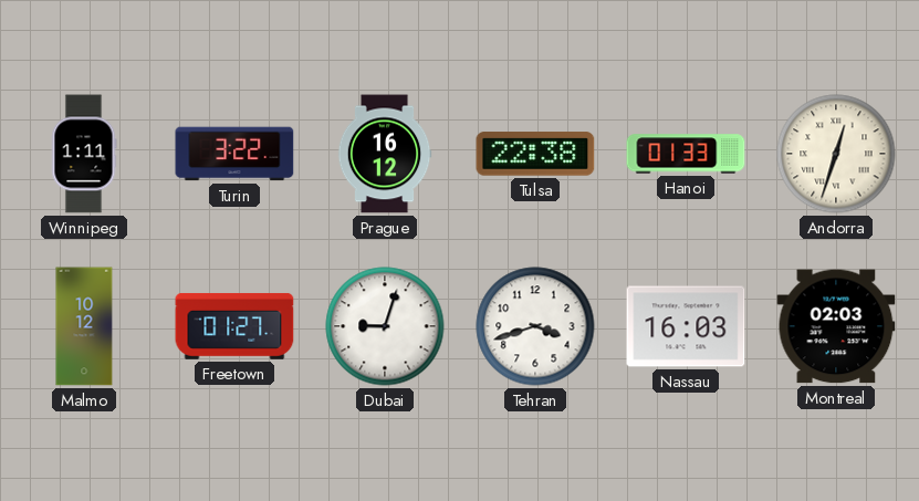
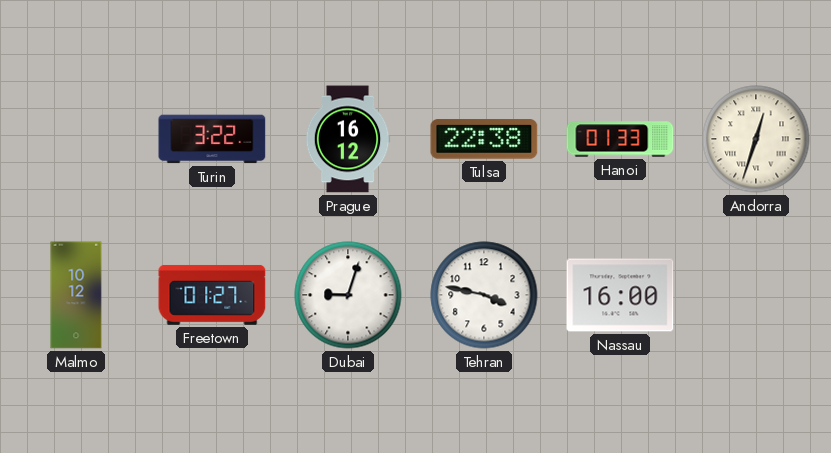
Winnipeg: 1:11 -> none (84, 154)
Tehran: 3:42 -> 3:47 (484, 295)
Nassau: 16:03 -> 16:00 (620, 295)
Montreal: 02:03 -> none (836, 326)
